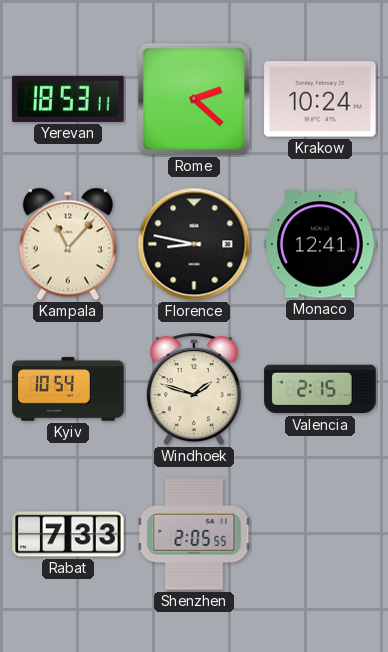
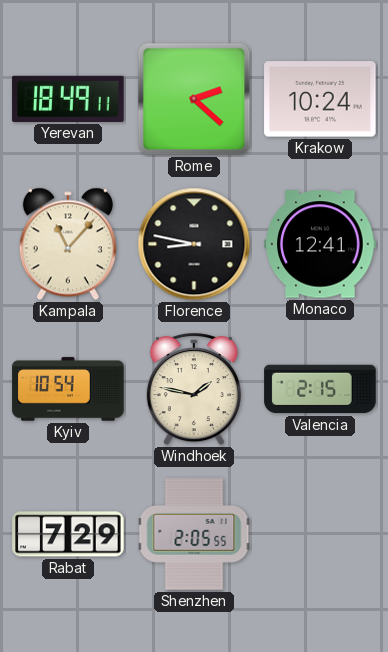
Yerevan: 18:53 -> 18:49 (68, 99)
Windhoek: 1:48 -> 1:47 (194, 390)
Rabat: 7:33 -> 7:29 (68, 534)
